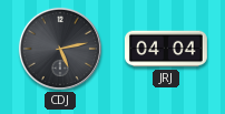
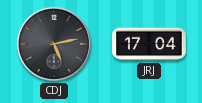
JRJ: 04:04 -> 17:04 (149, 44)
